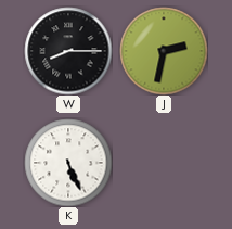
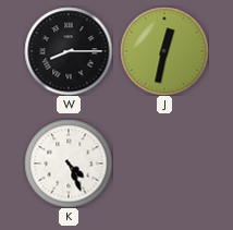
J: 2:32 -> 12:32 (164, 51)
K: 5:26 -> 4:26 (69, 164)
